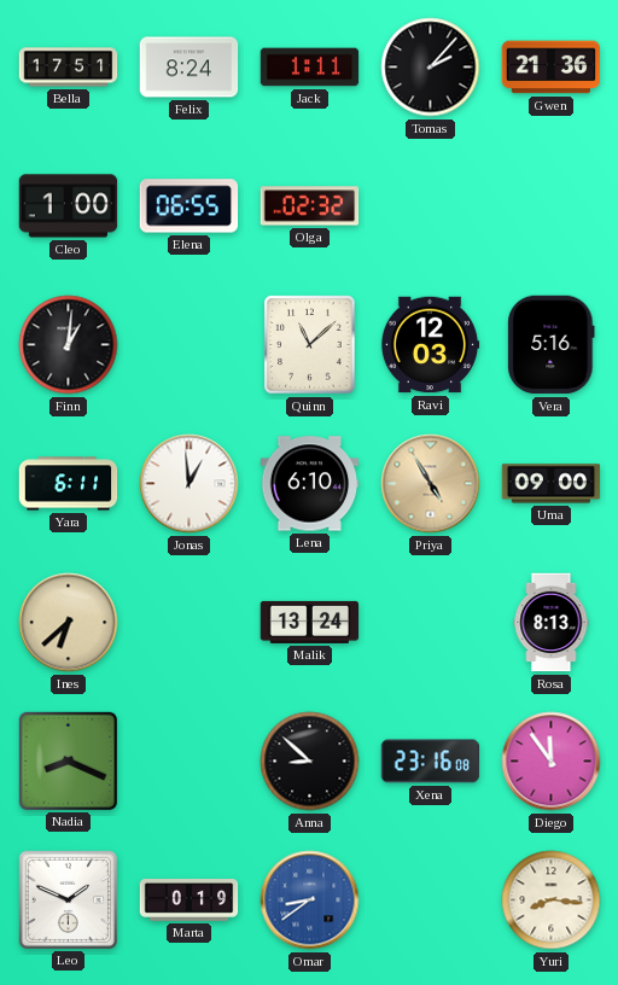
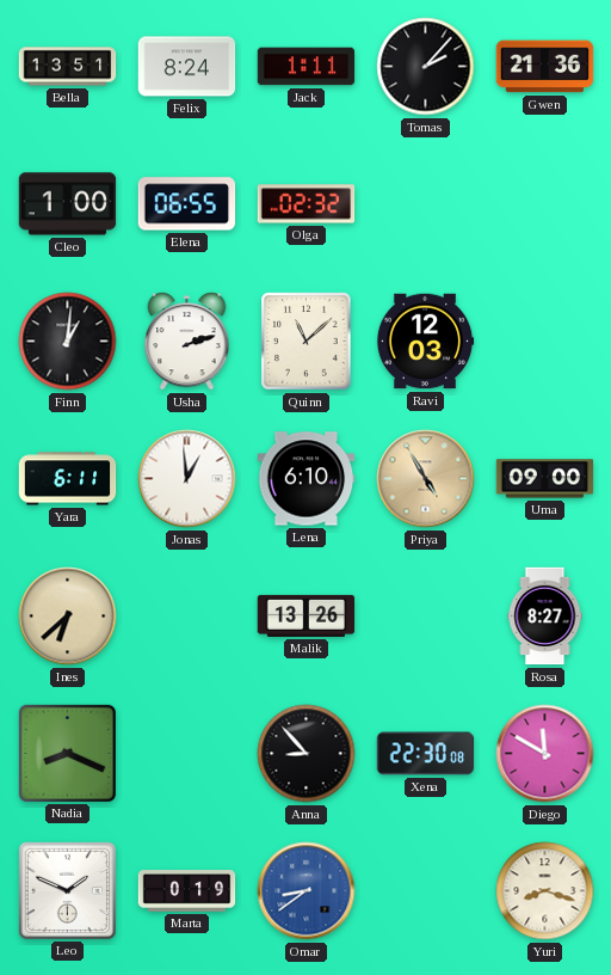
Bella: 17:51 -> 13:51 (68, 67)
Usha: none -> 2:12 (187, 342)
Vera: 5:16 -> none (552, 345)
Malik: 13:24 -> 13:26 (307, 615)
Rosa: 8:13 -> 8:27 (545, 617)
Anna: 8:52 -> 8:53 (307, 754)
Xena: 23:16 -> 22:30 (426, 754)
Diego: 11:54 -> 11:50 (545, 754)
Yuri: 8:16 -> 8:18 (545, 891)
